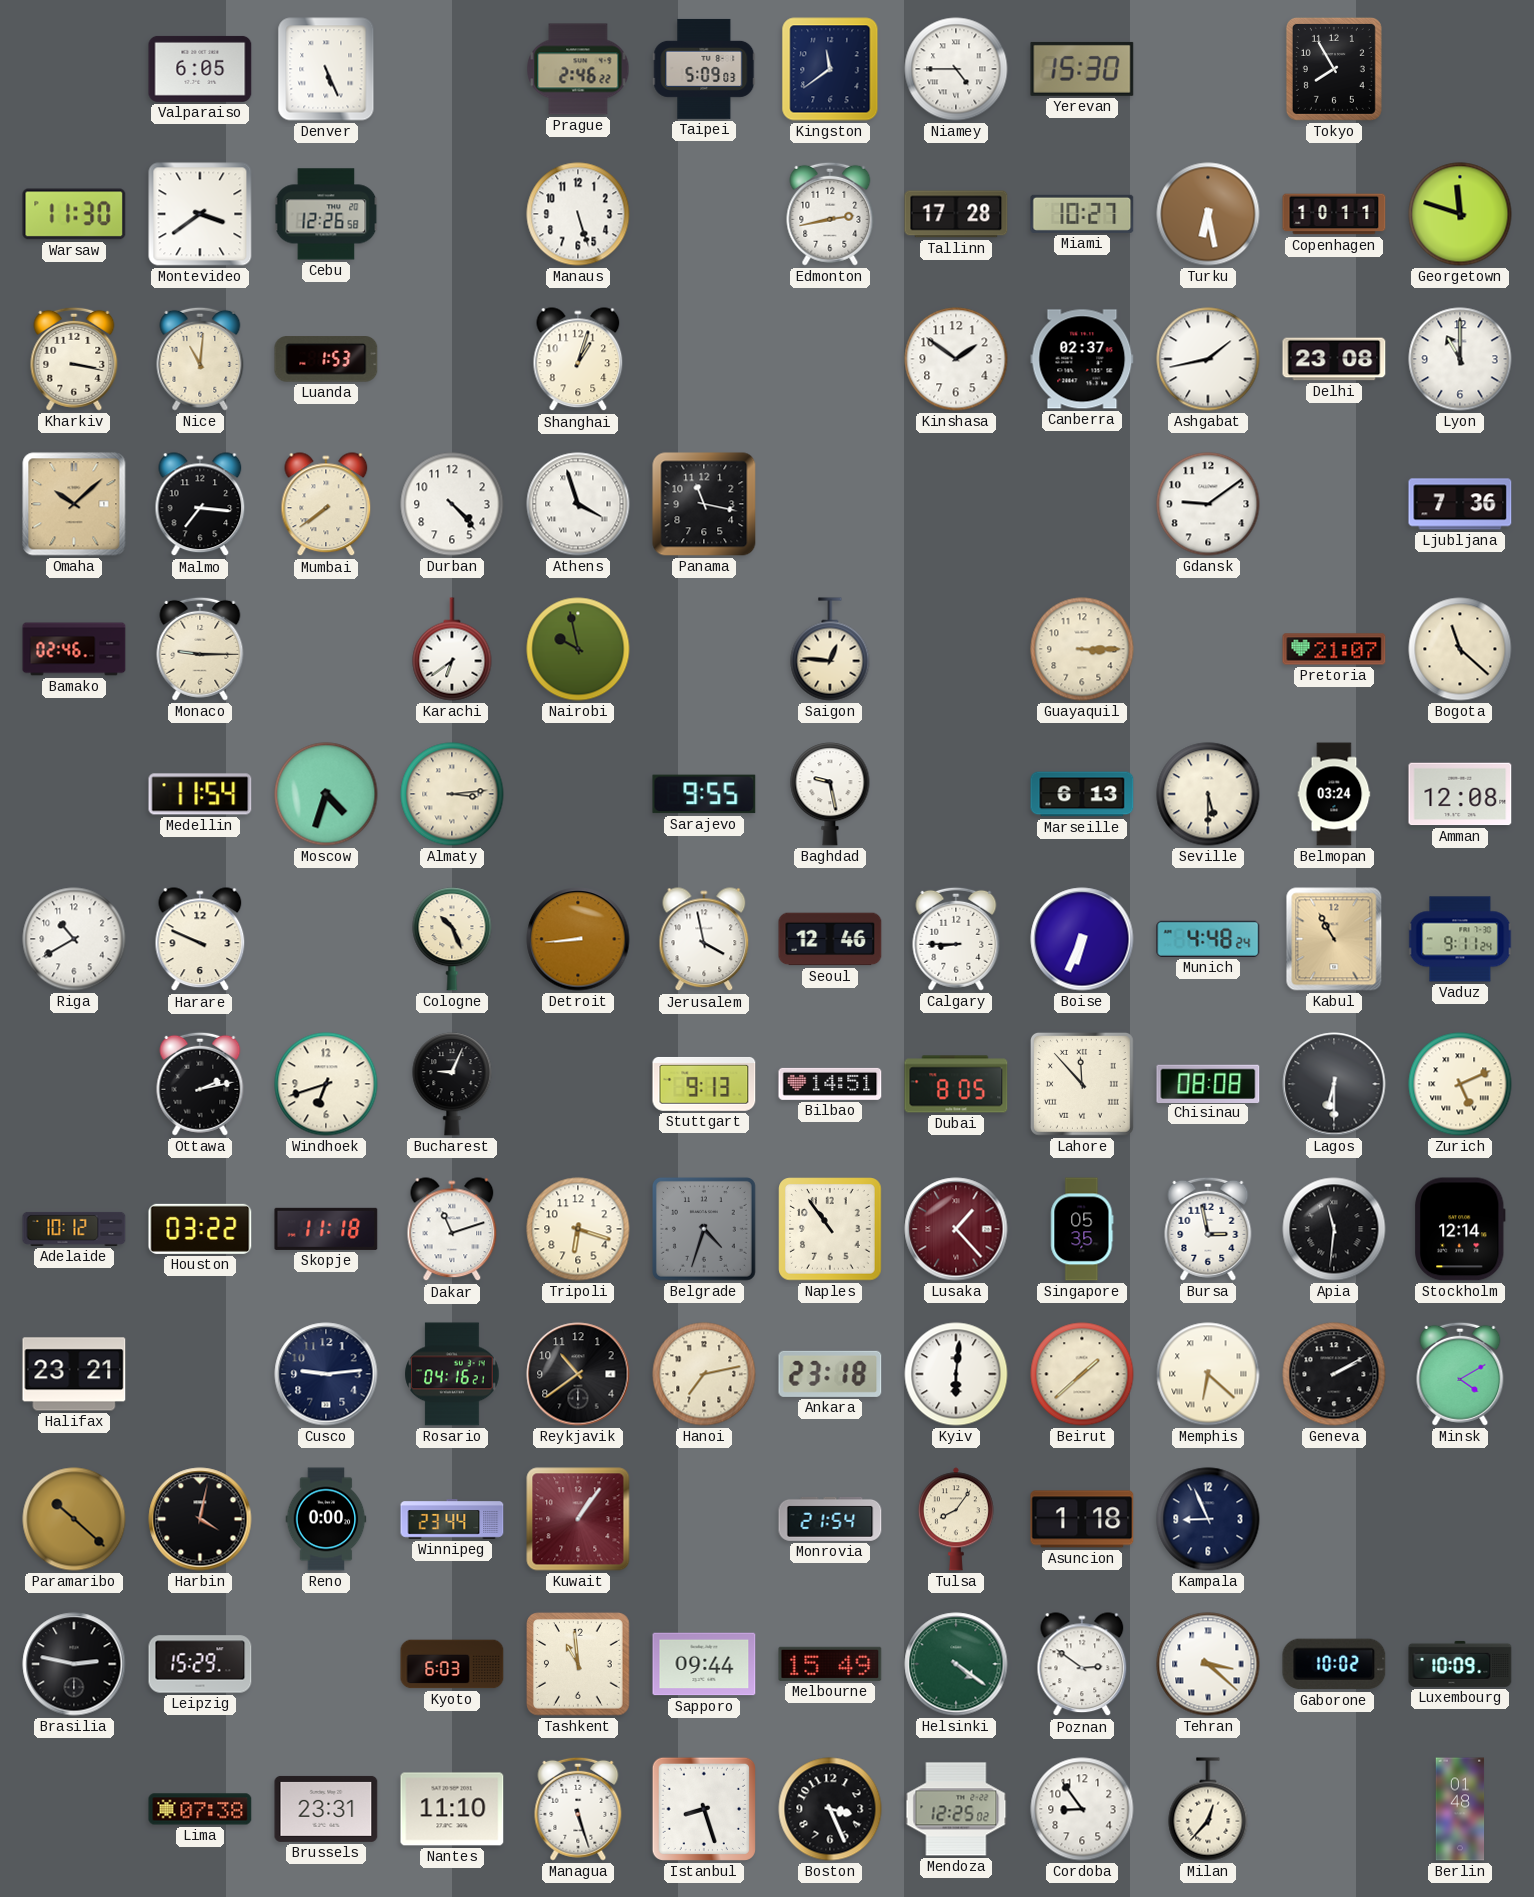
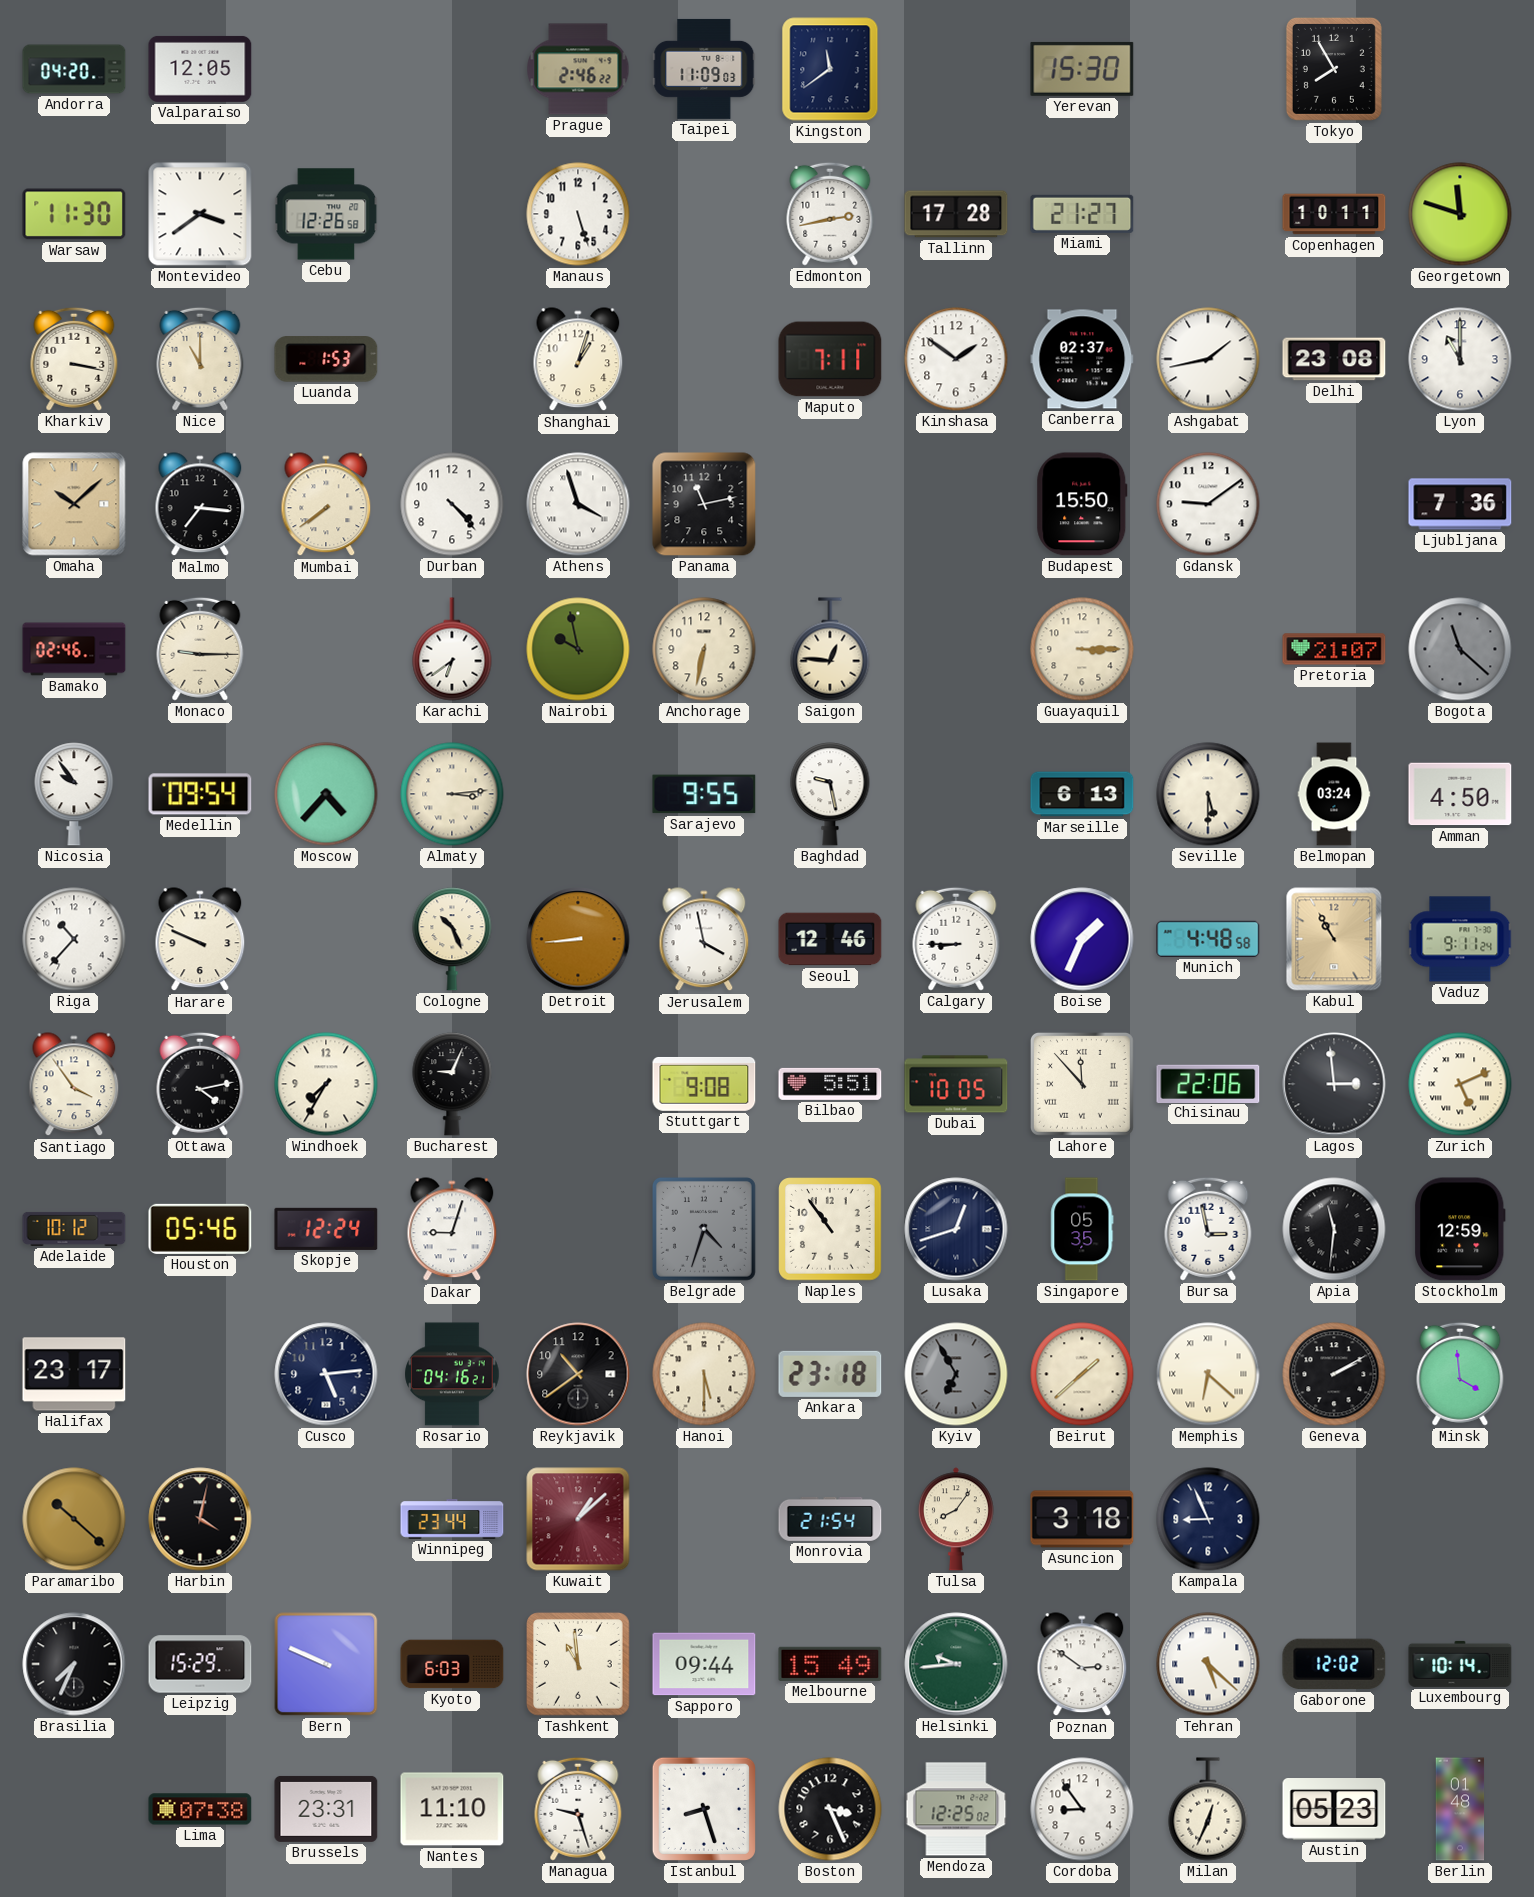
Andorra: none -> 04:20 (74, 69)
Valparaiso: 6:05 -> 12:05 (200, 69)
Denver: 5:26 -> none (326, 69)
Taipei: 5:09 -> 11:09 (704, 69)
Niamey: 4:45 -> none (956, 69)
Miami: 10:27 -> 21:27 (1082, 214)
Turku: 6:28 -> none (1208, 214)
Nice: 11:01 -> 11:00 (200, 359)
Maputo: none -> 7:11 (830, 359)
Panama: 11:17 -> 11:13 (704, 504)
Budapest: none -> 15:50 (1082, 504)
Anchorage: none -> 6:32 (704, 649)
Bogota dial: cream -> grey (1460, 649)
Nicosia: none -> 9:54 (74, 794)
Medellin: 11:54 -> 09:54 (200, 794)
Moscow: 4:33 -> 4:37 (326, 794)
Amman: 12:08 -> 4:50 (1460, 794)
Riga: 10:40 -> 10:37 (74, 939)
Boise: 6:34 -> 1:34 (1082, 939)
Munich: 4:48:24 -> 4:48:58 (1208, 939)
Santiago: none -> 3:54 (74, 1085)
Ottawa: 2:13 -> 4:13 (200, 1084)
Windhoek: 6:42 -> 7:35 (326, 1084)
Stuttgart: 9:13 -> 9:08 (704, 1084)
Bilbao: 14:51 -> 5:51 (830, 1084)
Dubai: 8:05 -> 10:05 (956, 1084)
Chisinau: 08:08 -> 22:06 (1208, 1083)
Lagos: 6:30 -> 2:59 (1334, 1084)
Houston: 03:22 -> 05:46 (200, 1229)
Skopje: 11:18 -> 12:24 (326, 1229)
Dakar: 11:12 -> 9:03 (452, 1230)
Tripoli: 6:18 -> none (578, 1229)
Lusaka: 1:23 -> 12:42 (956, 1229)
Lusaka dial: burgundy -> navy (956, 1229)
Stockholm: 12:14 -> 12:59 (1461, 1229)
Halifax: 23:21 -> 23:17 (74, 1374)
Cusco: 9:14 -> 5:14 (326, 1374)
Hanoi: 7:13 -> 5:30 (704, 1374)
Kyiv: 6:01 -> 6:55 (956, 1374)
Kyiv dial: white -> grey (956, 1374)
Minsk: 4:10 -> 3:59 (1460, 1374)
Reno: 0:00 -> none (326, 1519)
Kuwait: 1:06 -> 1:08 (578, 1519)
Asuncion: 1:18 -> 3:18 (1082, 1519)
Brasilia: 2:47 -> 7:34 (74, 1664)
Bern: none -> 9:49 (326, 1664)
Helsinki: 4:21 -> 9:44 (956, 1664)
Tehran: 3:22 -> 5:22 (1208, 1664)
Gaborone: 10:02 -> 12:02 (1334, 1664)
Luxembourg: 10:09 -> 10:14 (1460, 1664)
Managua: 5:27 -> 9:27 (578, 1809)
Milan: 12:37 -> 12:34 (1208, 1809)
Austin: none -> 05:23 (1334, 1810)
